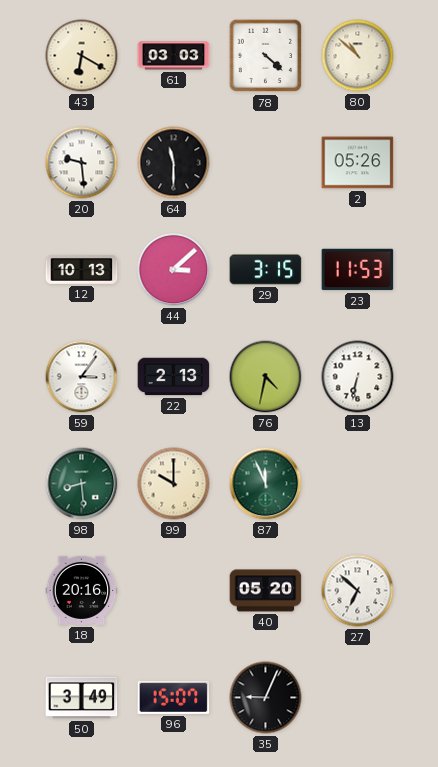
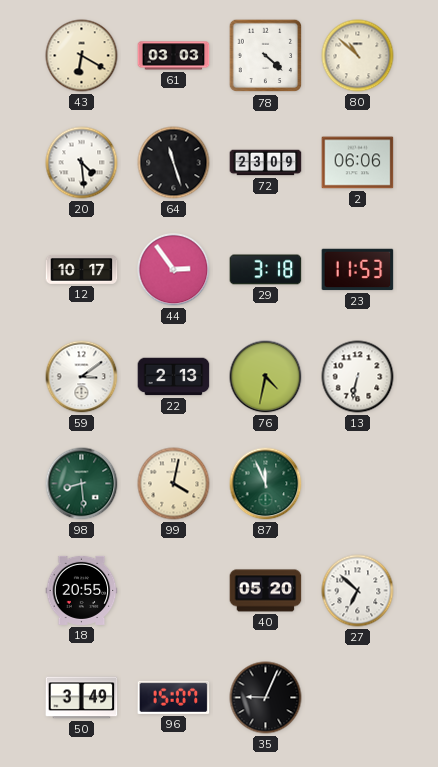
20: 9:29 -> 4:29 (82, 163)
64: 11:30 -> 11:27 (174, 163)
72: none -> 23:09 (266, 163)
2: 05:26 -> 06:06 (358, 163)
12: 10:13 -> 10:17 (82, 269)
44: 3:08 -> 2:54 (174, 270)
29: 3:15 -> 3:18 (266, 270)
59: 3:06 -> 3:09 (82, 377)
99: 10:00 -> 4:02 (174, 484)
18: 20:16 -> 20:55 (82, 590)
